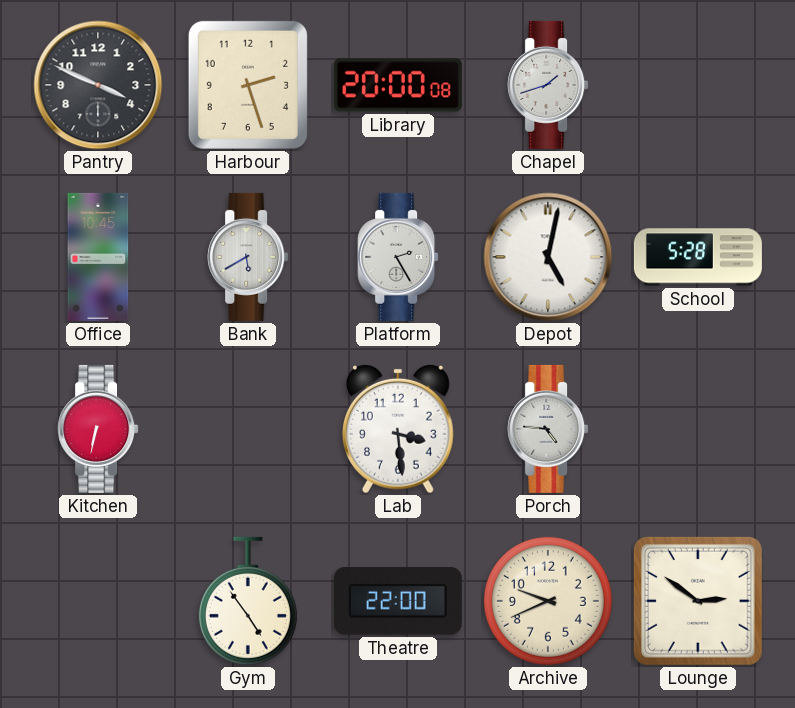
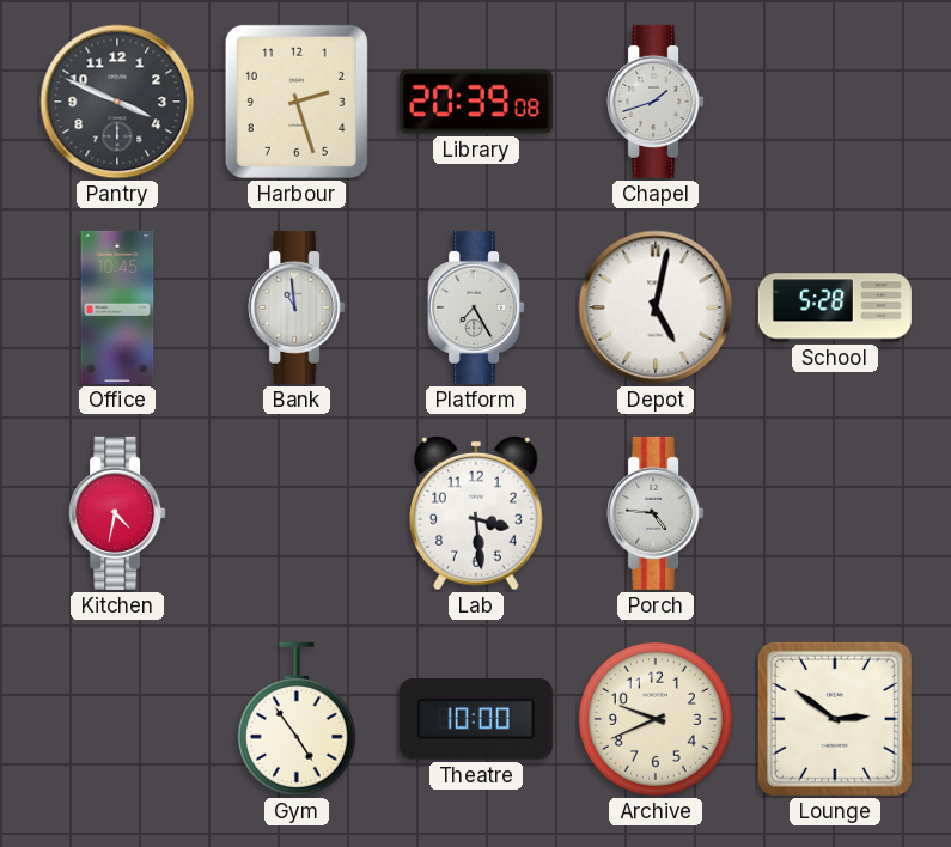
Library: 20:00 -> 20:39 (476, 102)
Bank: 5:40 -> 10:59 (297, 307)
Platform: 2:25 -> 7:25 (476, 307)
Kitchen: 6:32 -> 4:32 (117, 513)
Theatre: 22:00 -> 10:00 (476, 719)
